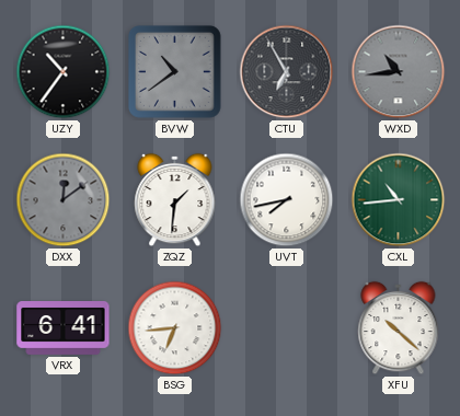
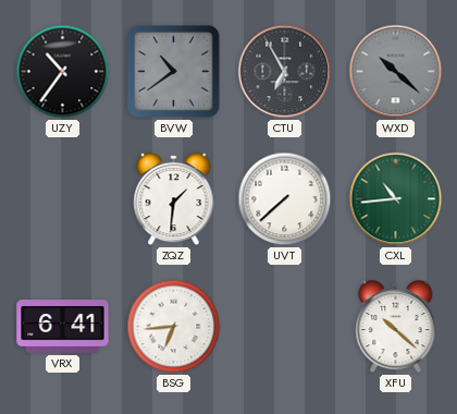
WXD: 10:44 -> 10:22 (396, 72)
DXX: 12:09 -> none (64, 200)
UVT: 7:43 -> 7:38 (285, 199)
